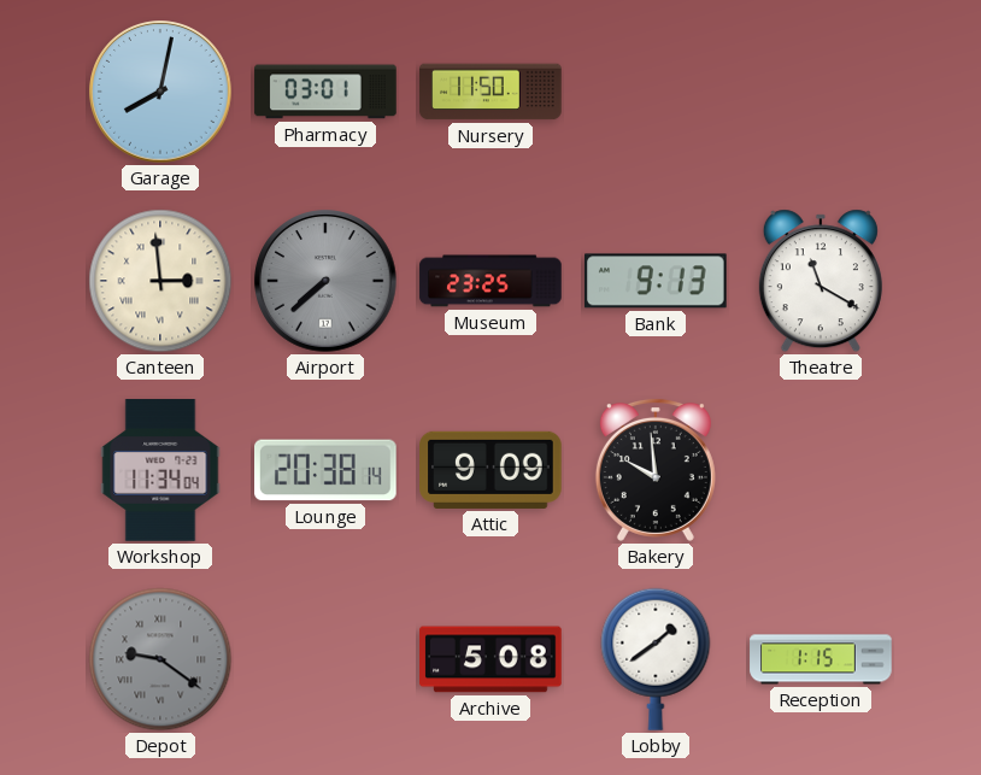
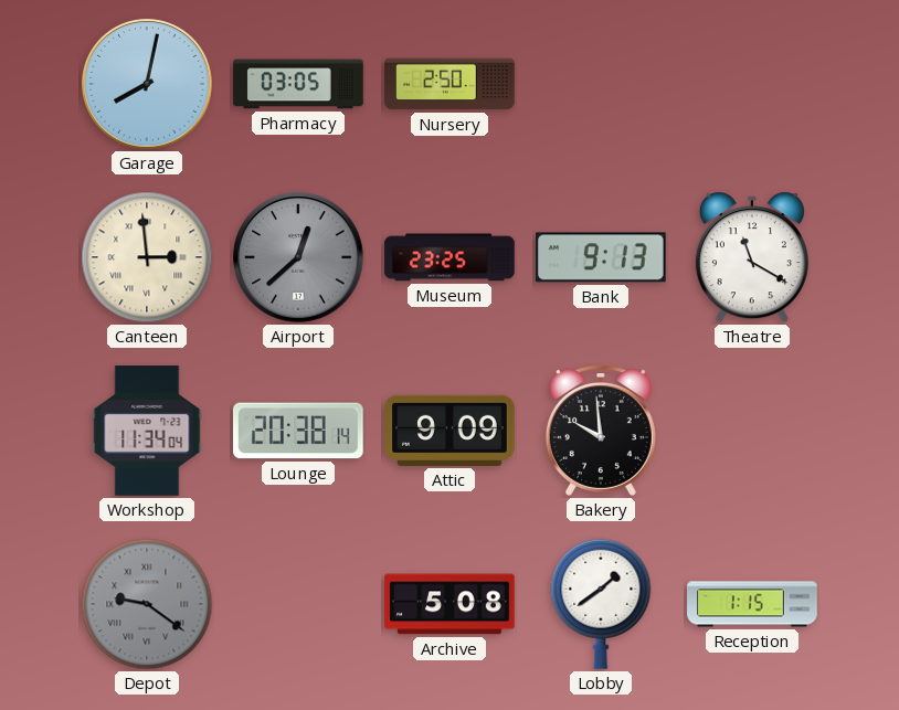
Pharmacy: 03:01 -> 03:05 (298, 84)
Nursery: 11:50 -> 2:50 (449, 84)
Airport: 7:38 -> 12:38 (298, 257)
